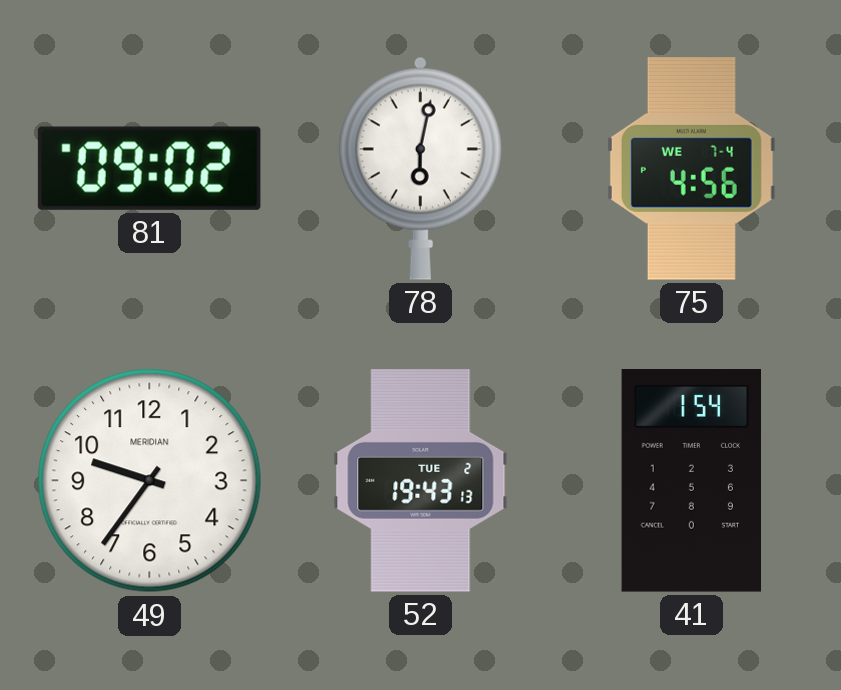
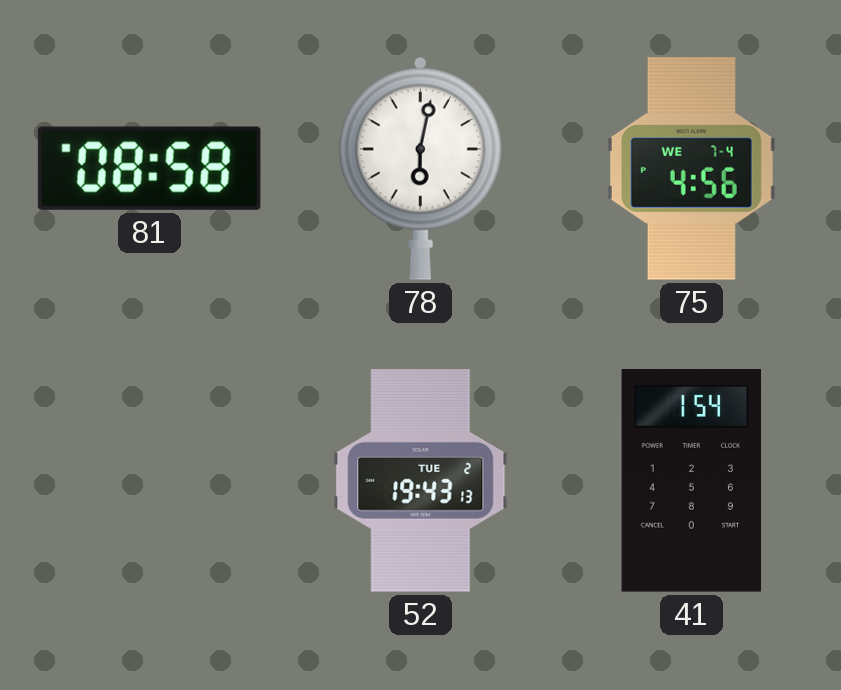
81: 09:02 -> 08:58 (149, 168)
49: 9:36 -> none (150, 481)
